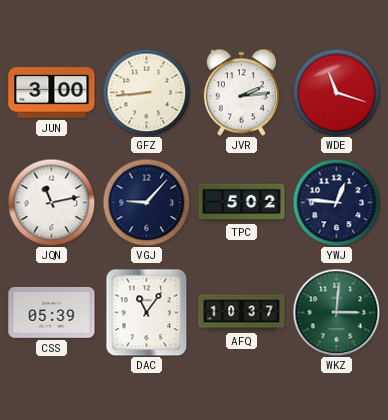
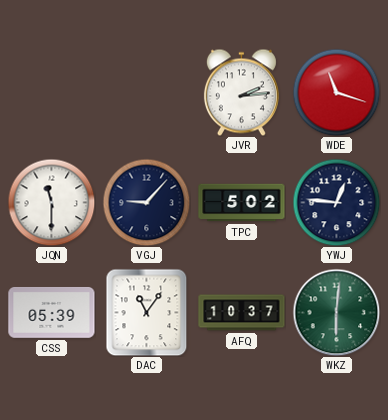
JUN: 3:00 -> none (52, 93)
GFZ: 8:44 -> none (146, 92)
JQN: 11:13 -> 11:30 (51, 202)
WKZ: 3:01 -> 6:01 (336, 312)
